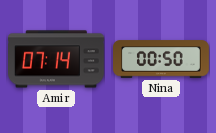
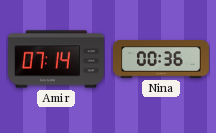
Nina: 00:50 -> 00:36 (161, 59)
